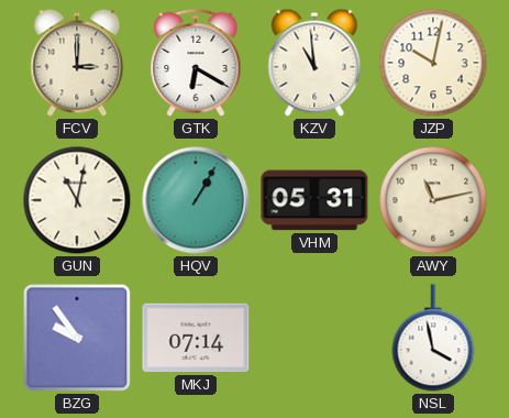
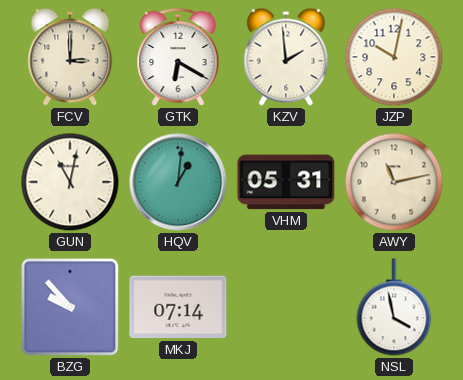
KZV: 10:59 -> 1:59 (286, 57)
HQV: 1:05 -> 1:01 (178, 182)
BZG: 9:54 -> 9:53 (70, 307)
